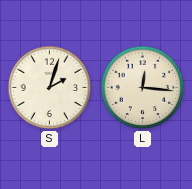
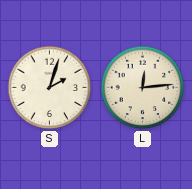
L: 12:16 -> 12:14 (143, 88)
